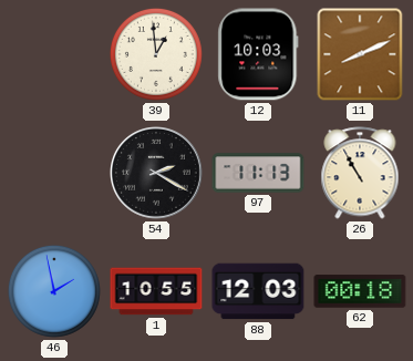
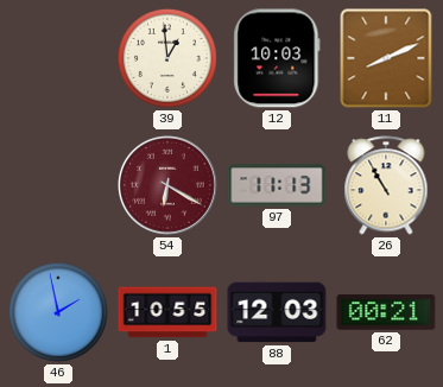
54: 2:20 -> 6:20 (169, 186)
54 dial: black -> burgundy (169, 186)
62: 00:18 -> 00:21 (386, 312)
